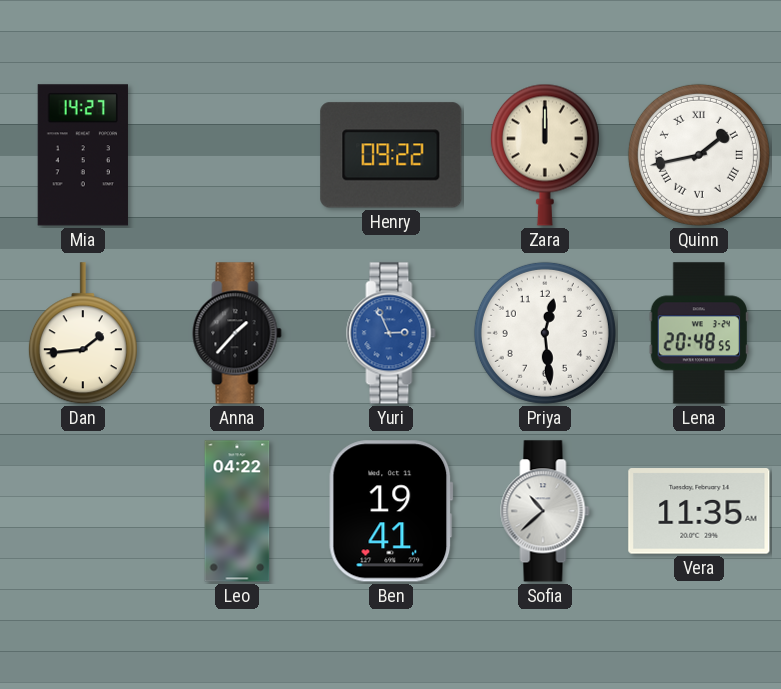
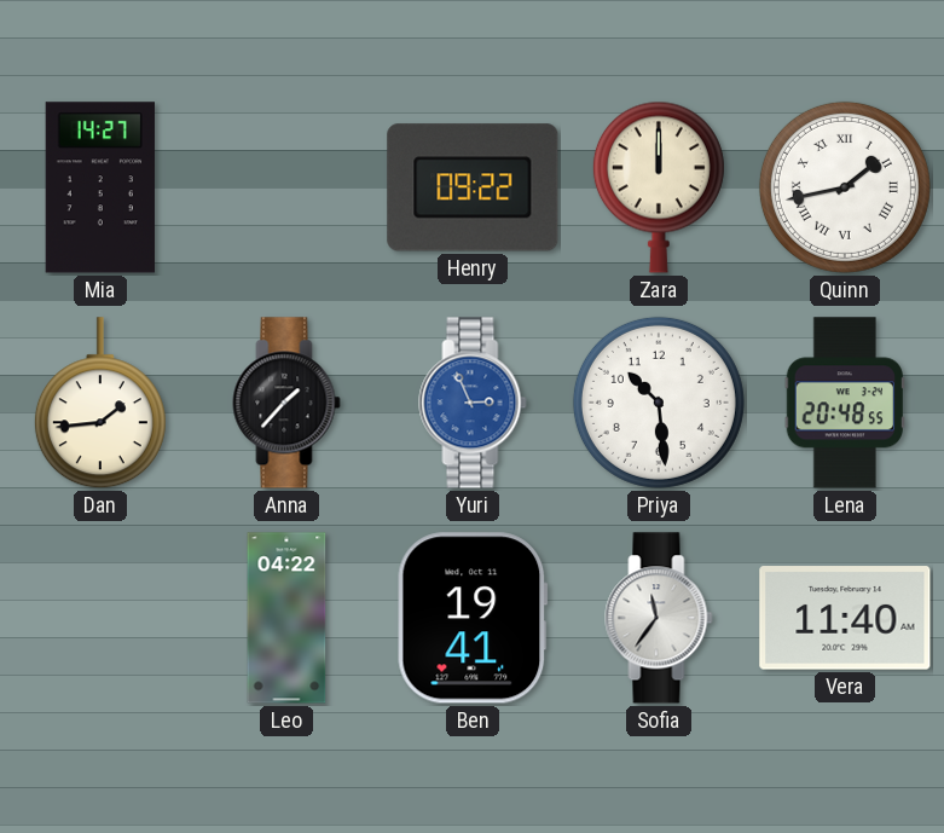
Priya: 12:29 -> 10:29 (659, 403)
Sofia: 10:38 -> 11:36 (659, 618)
Vera: 11:35 -> 11:40 (845, 618)
